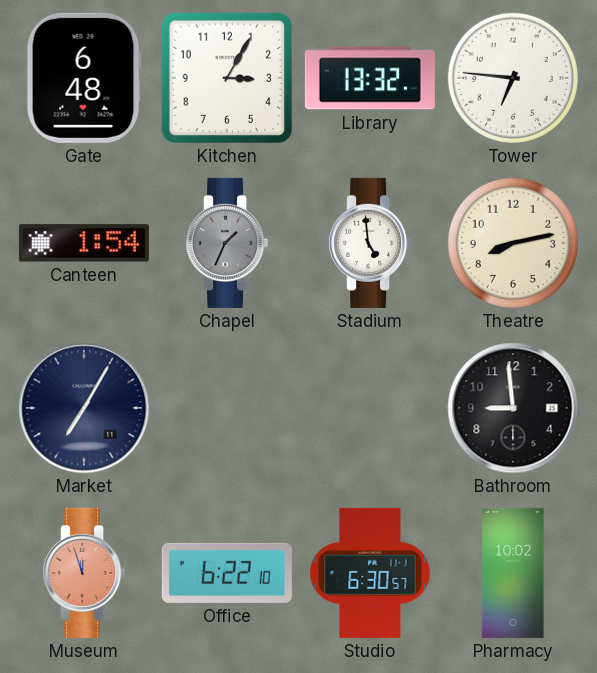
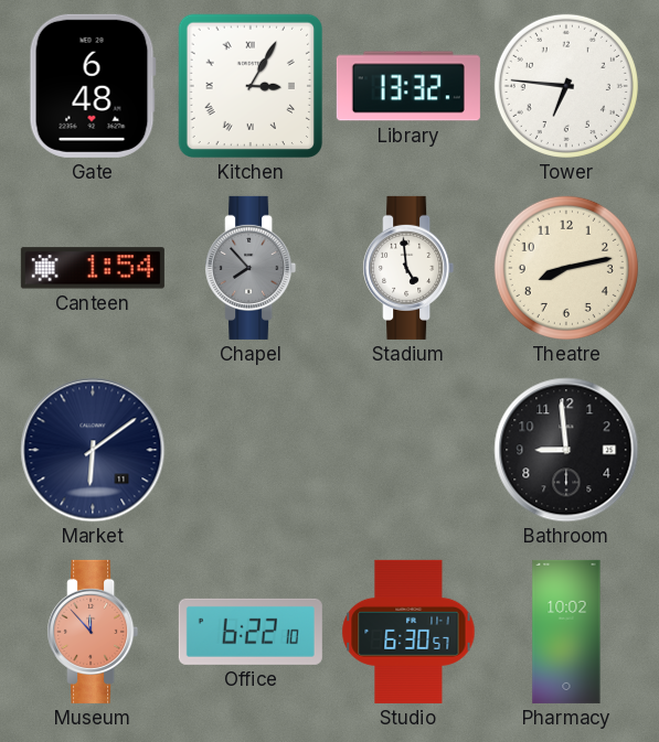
Kitchen numerals: Arabic -> Roman (251, 86)
Chapel: 1:34 -> 7:53 (251, 268)
Market: 7:05 -> 6:09 (93, 450)
Museum: 11:57 -> 11:53 (93, 632)
